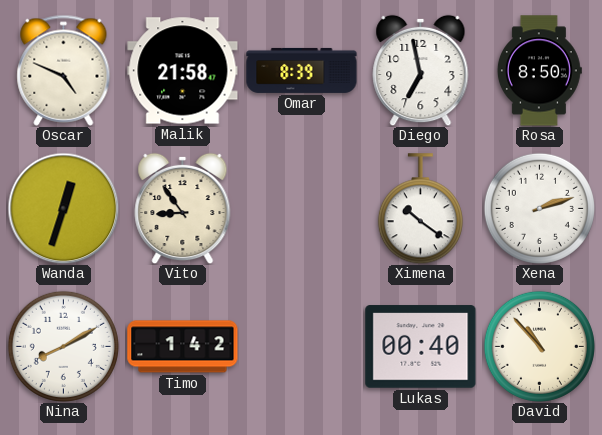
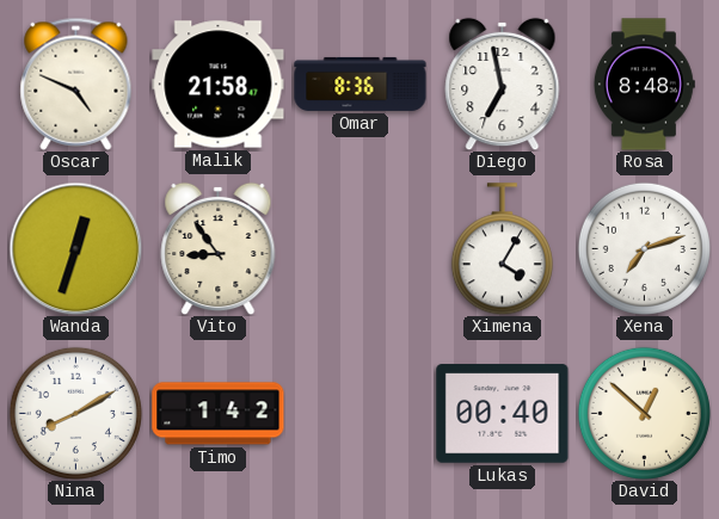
Omar: 8:39 -> 8:36 (361, 84)
Rosa: 8:50 -> 8:48 (644, 85)
Ximena: 10:21 -> 4:05 (502, 249)
Xena: 2:12 -> 7:12 (644, 248)
David: 10:53 -> 12:52 (644, 413)
